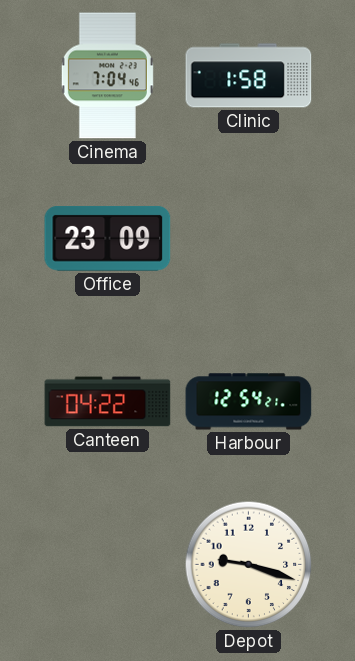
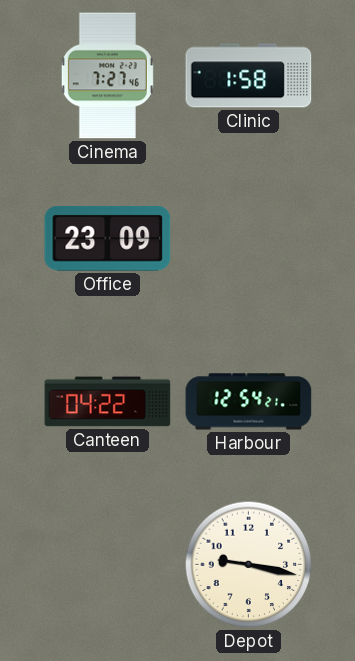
Cinema: 7:04 -> 7:27 (107, 76)
Depot: 9:18 -> 9:17 (249, 565)
